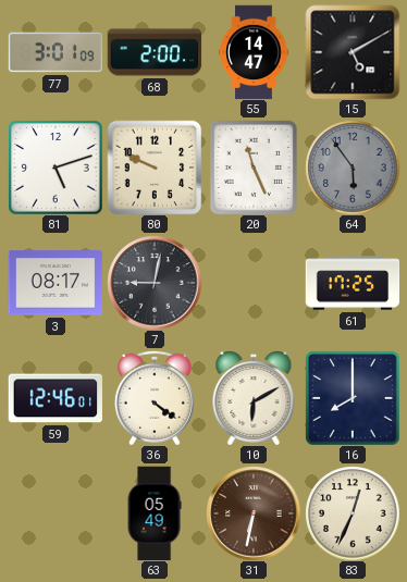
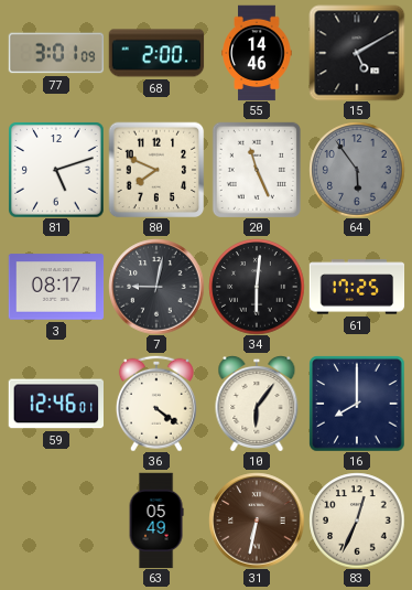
55: 14:47 -> 14:46 (257, 53)
80: 9:49 -> 7:49 (156, 170)
34: none -> 6:01 (257, 287)
10: 6:10 -> 6:06 (257, 404)
